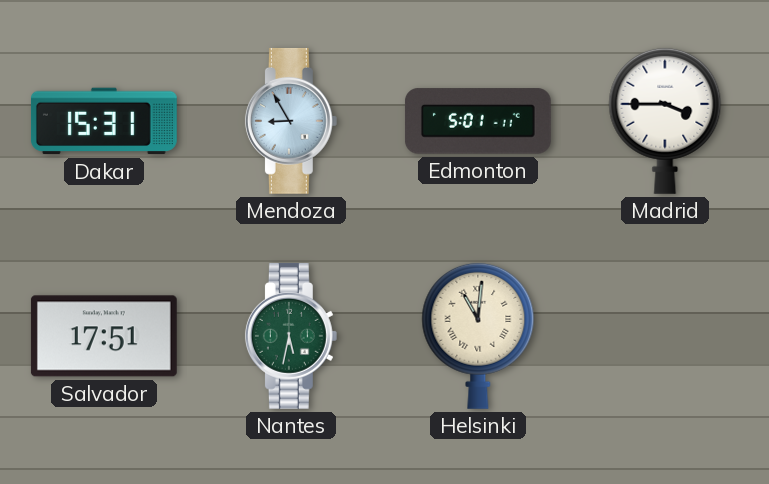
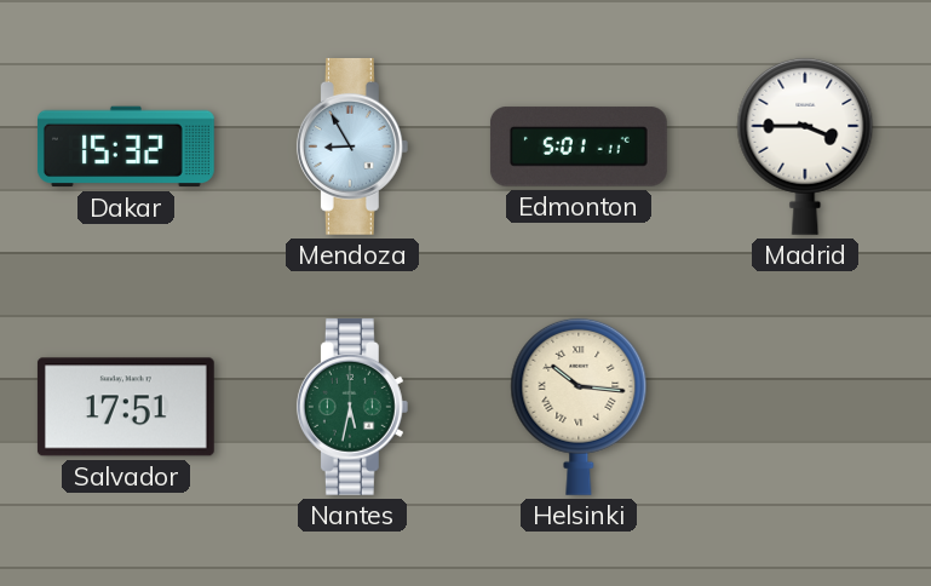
Dakar: 15:31 -> 15:32 (126, 146)
Helsinki: 11:01 -> 10:16 (579, 407)
